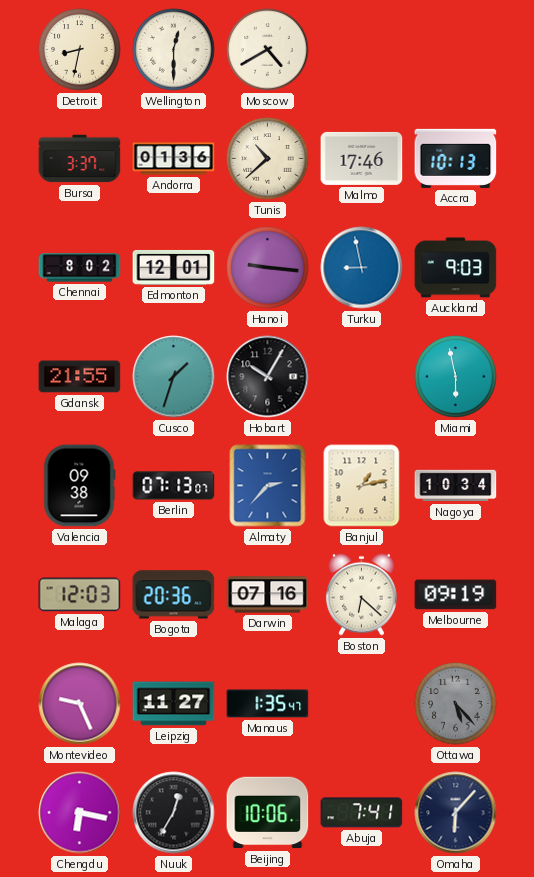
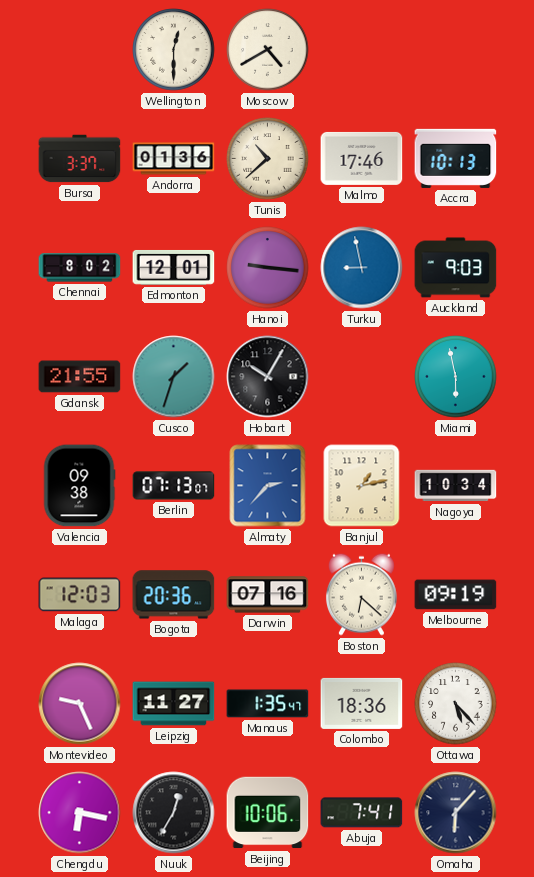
Detroit: 8:32 -> none (80, 50)
Colombo: none -> 18:36 (362, 703)
Ottawa dial: grey -> white (456, 704)
